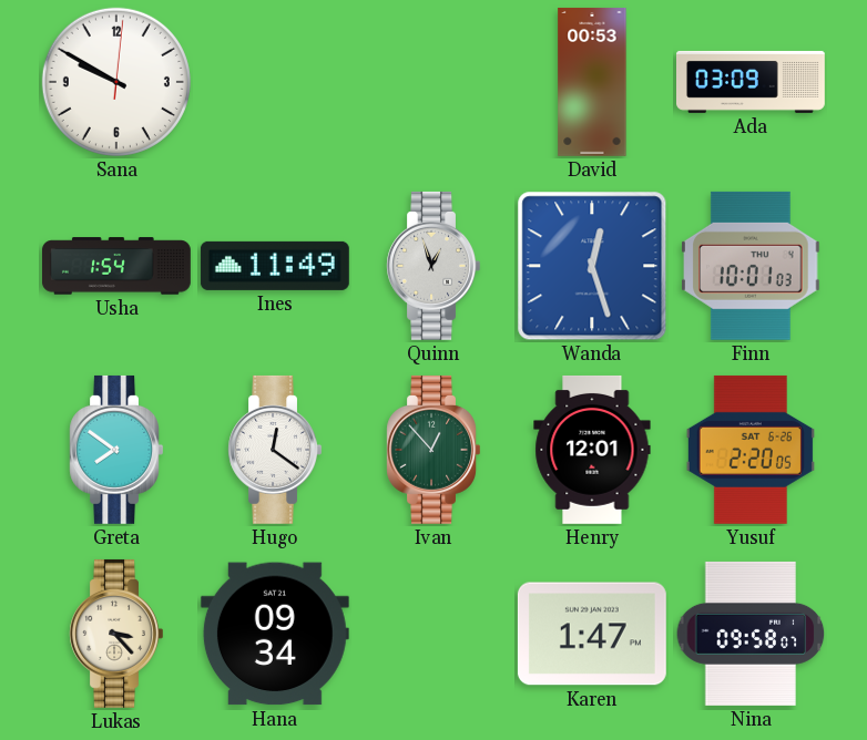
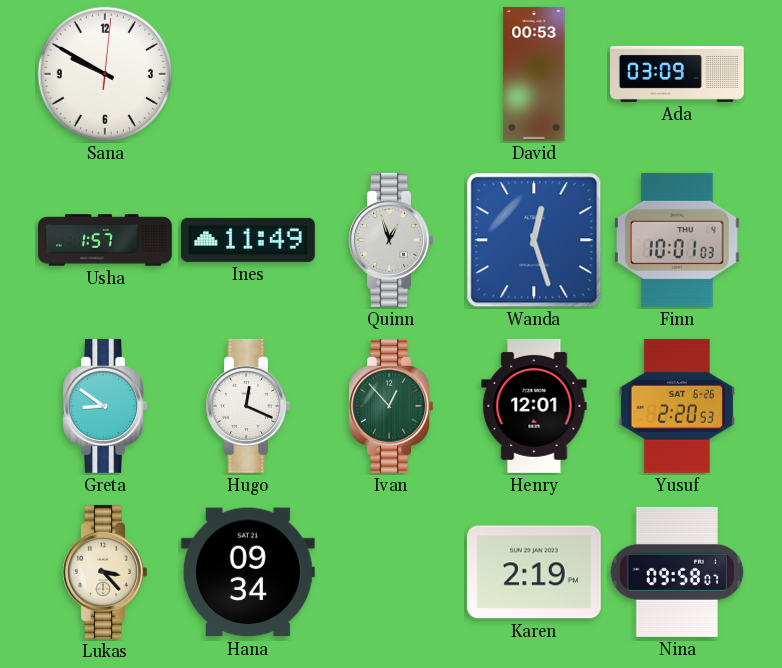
Usha: 1:54 -> 1:57 (105, 240)
Greta: 7:51 -> 8:51 (104, 406)
Hugo: 12:21 -> 12:19 (247, 406)
Yusuf: 2:20:05 -> 2:20:53 (677, 406)
Karen: 1:47 -> 2:19 (534, 572)
